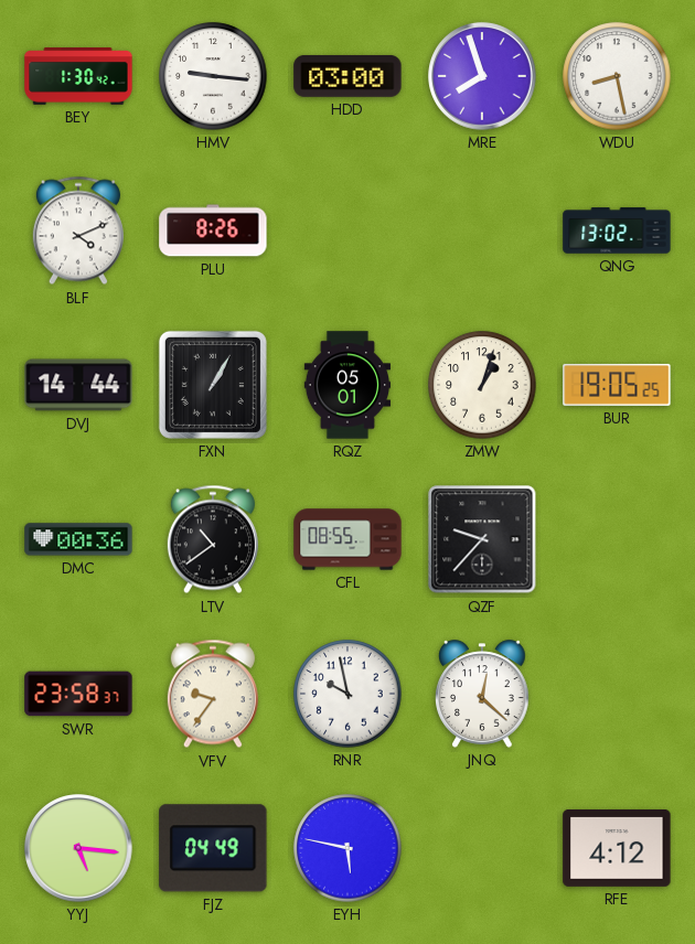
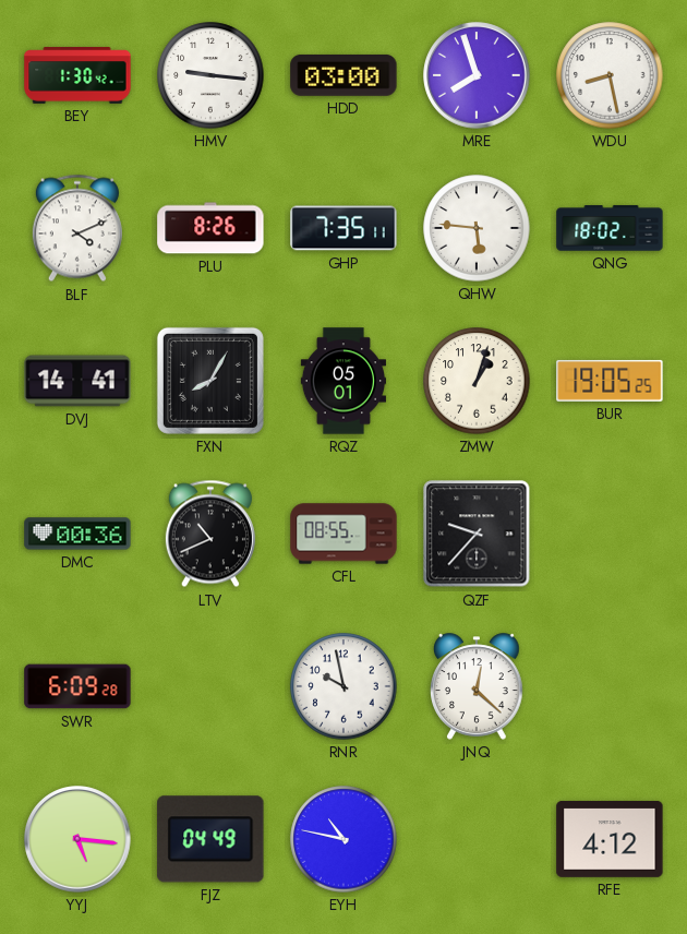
GHP: none -> 7:35 (343, 228)
QHW: none -> 5:46 (477, 228)
QNG: 13:02 -> 18:02 (610, 228)
DVJ: 14:44 -> 14:41 (77, 381)
FXN: 1:05 -> 8:05 (210, 381)
LTV: 10:39 -> 10:41 (210, 534)
SWR: 23:58 -> 6:09 (77, 686)
VFV: 9:36 -> none (213, 694)
EYH: 5:47 -> 10:47 (343, 839)
